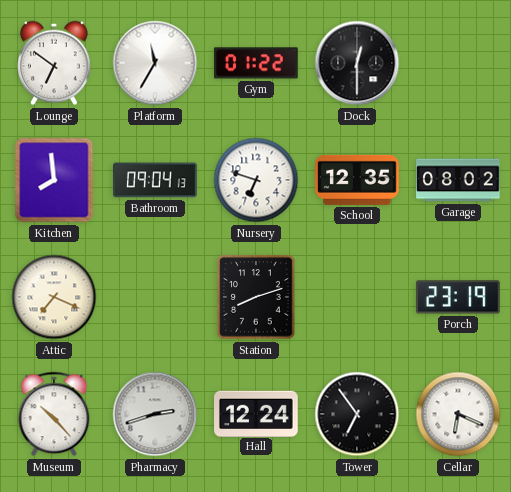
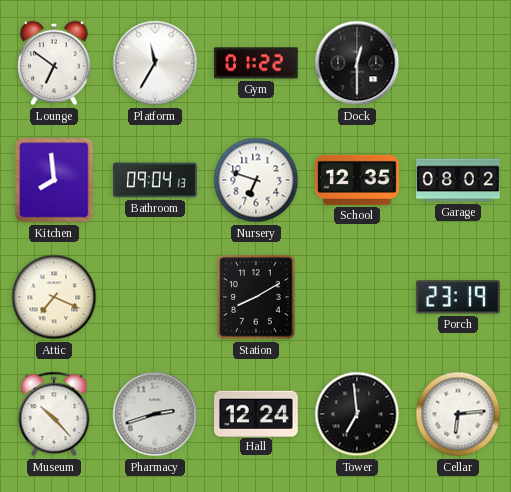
Station: 8:12 -> 8:10 (256, 297)
Tower: 6:54 -> 6:59 (357, 414)
Cellar: 6:19 -> 6:14 (458, 414)
